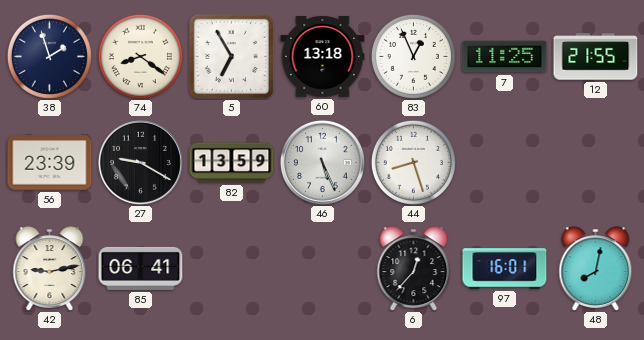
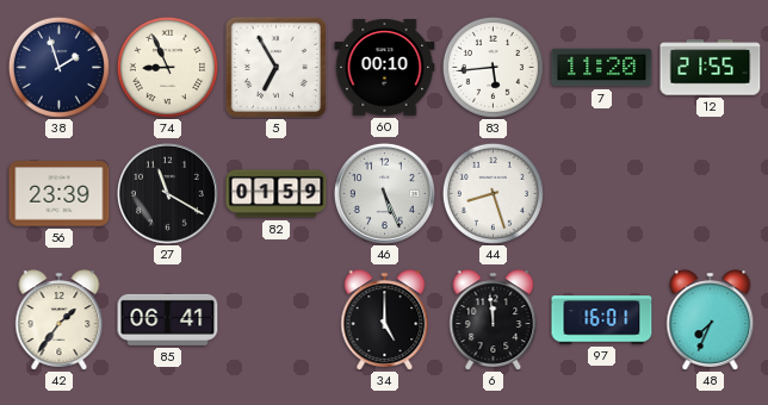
74: 8:21 -> 8:56 (167, 67)
60: 13:18 -> 00:10 (385, 67)
83: 12:56 -> 5:44 (493, 67)
7: 11:25 -> 11:20 (602, 68)
27: 9:20 -> 11:20 (167, 193)
82: 13:59 -> 01:59 (277, 194)
42: 9:13 -> 1:36 (60, 320)
34: none -> 5:00 (385, 320)
6: 12:37 -> 11:59 (494, 320)
48: 8:02 -> 7:34 (711, 320)
